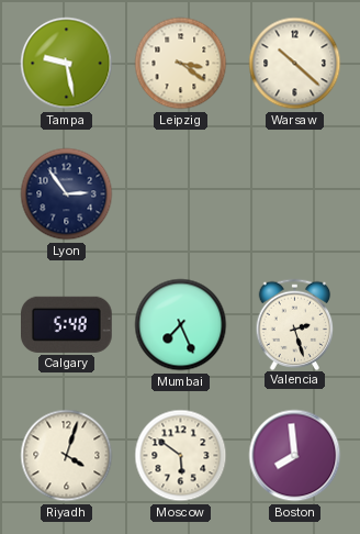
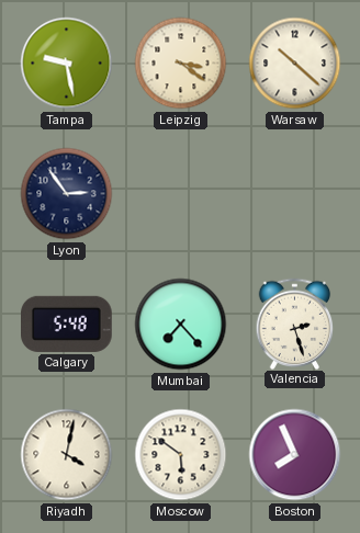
Mumbai: 7:26 -> 7:23 (181, 325)
Riyadh: 4:03 -> 4:02 (67, 455)
Boston: 7:59 -> 7:56 (295, 455)
